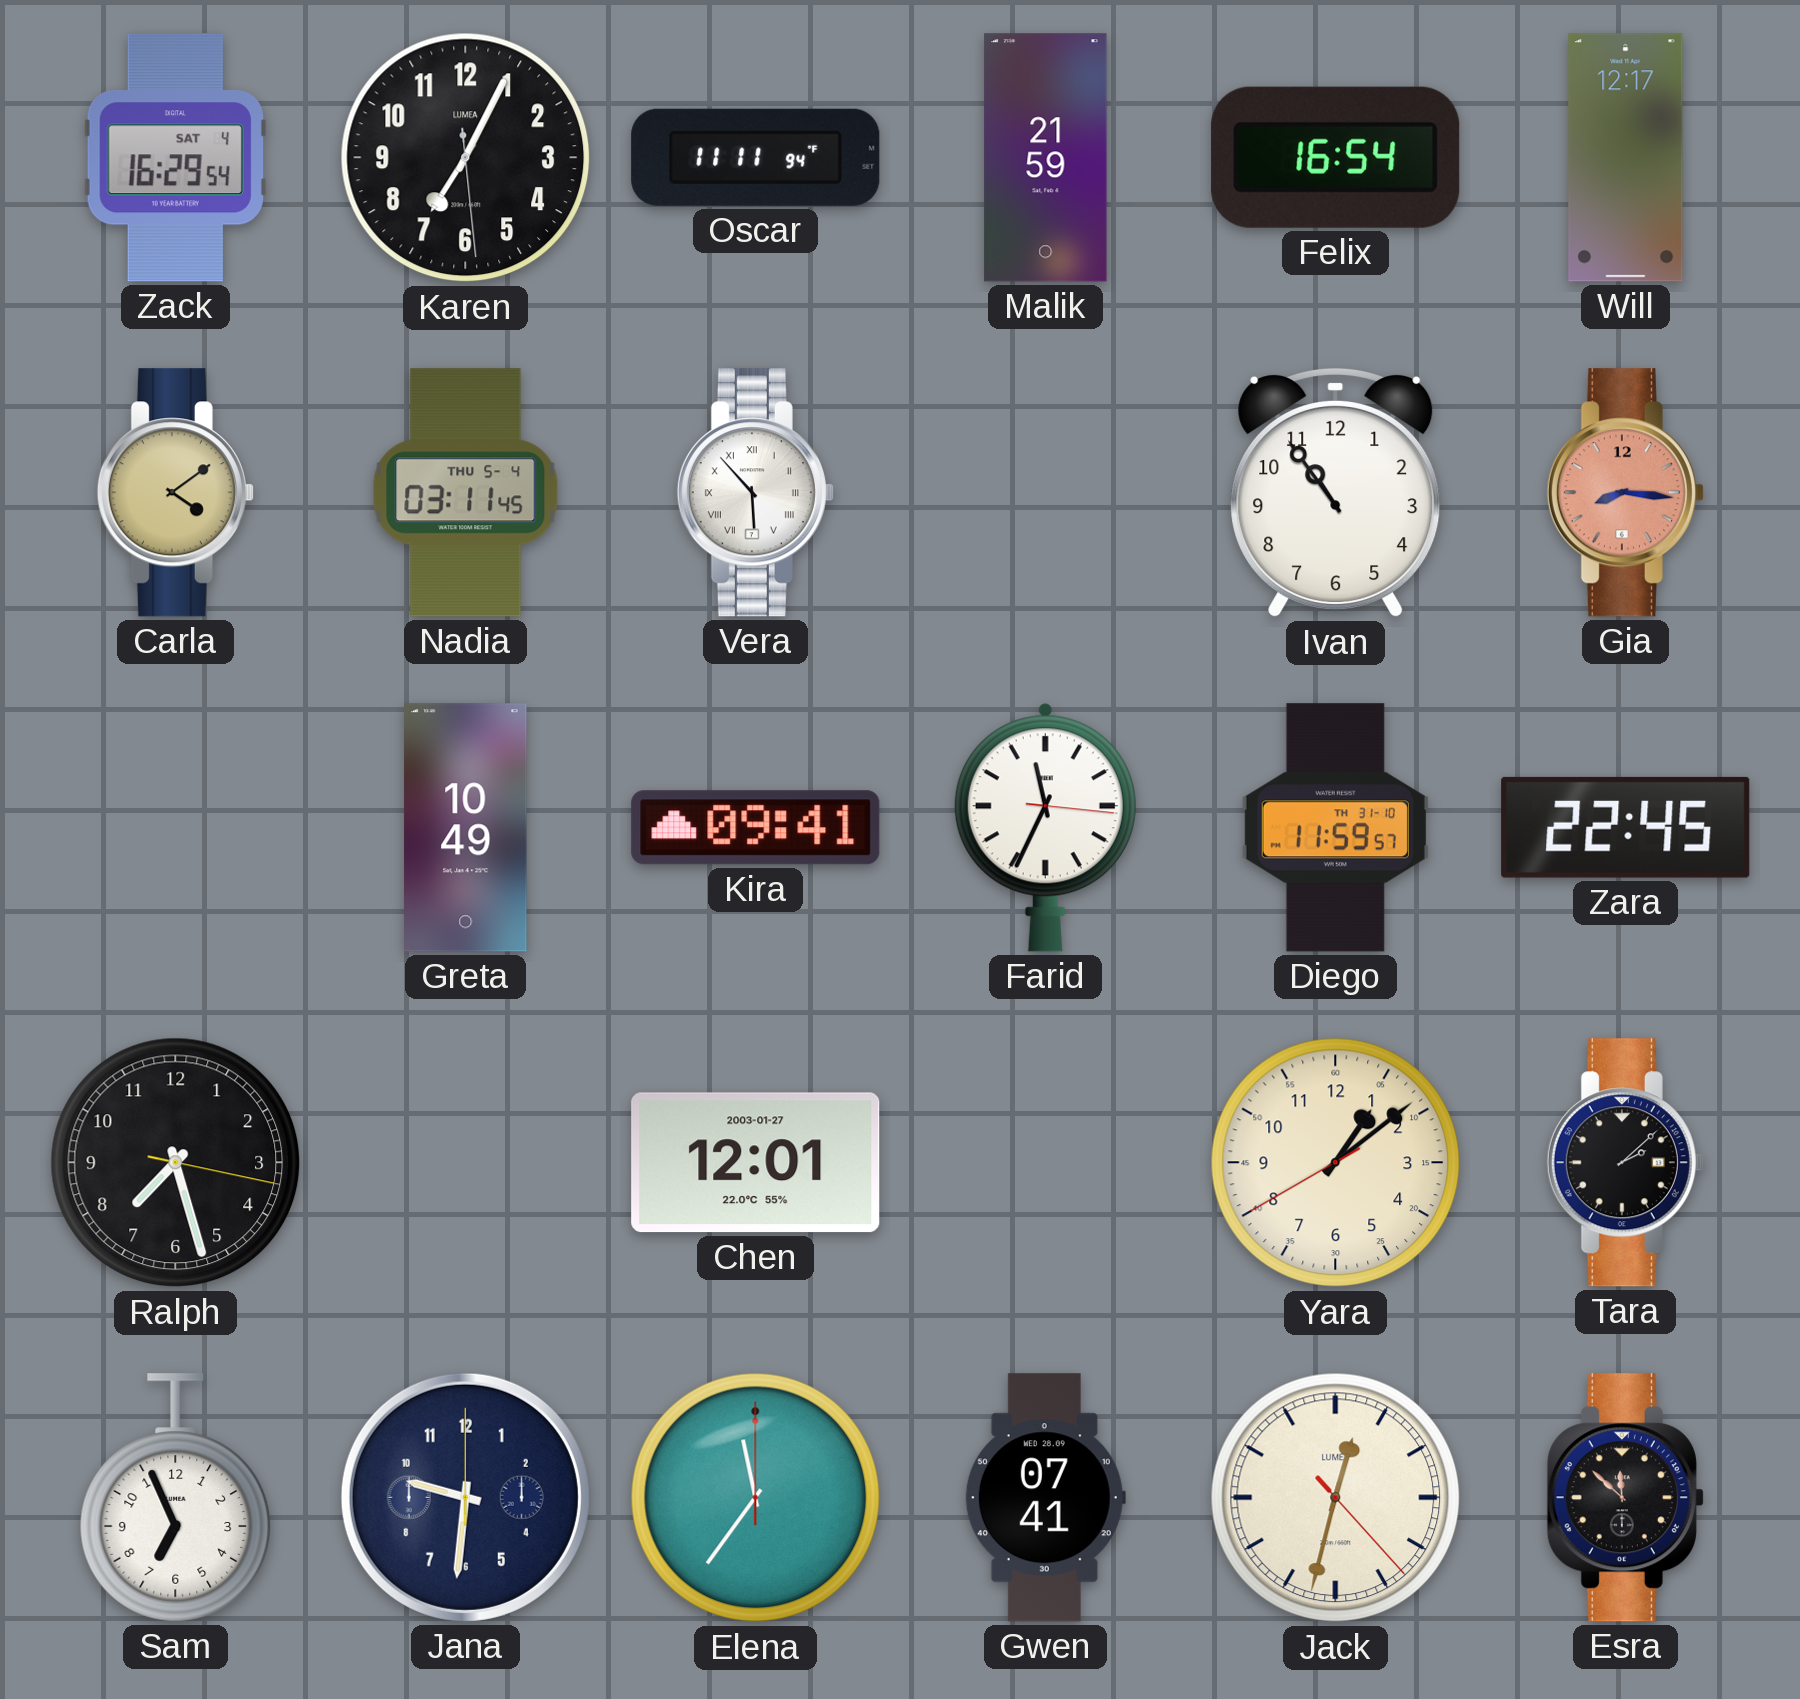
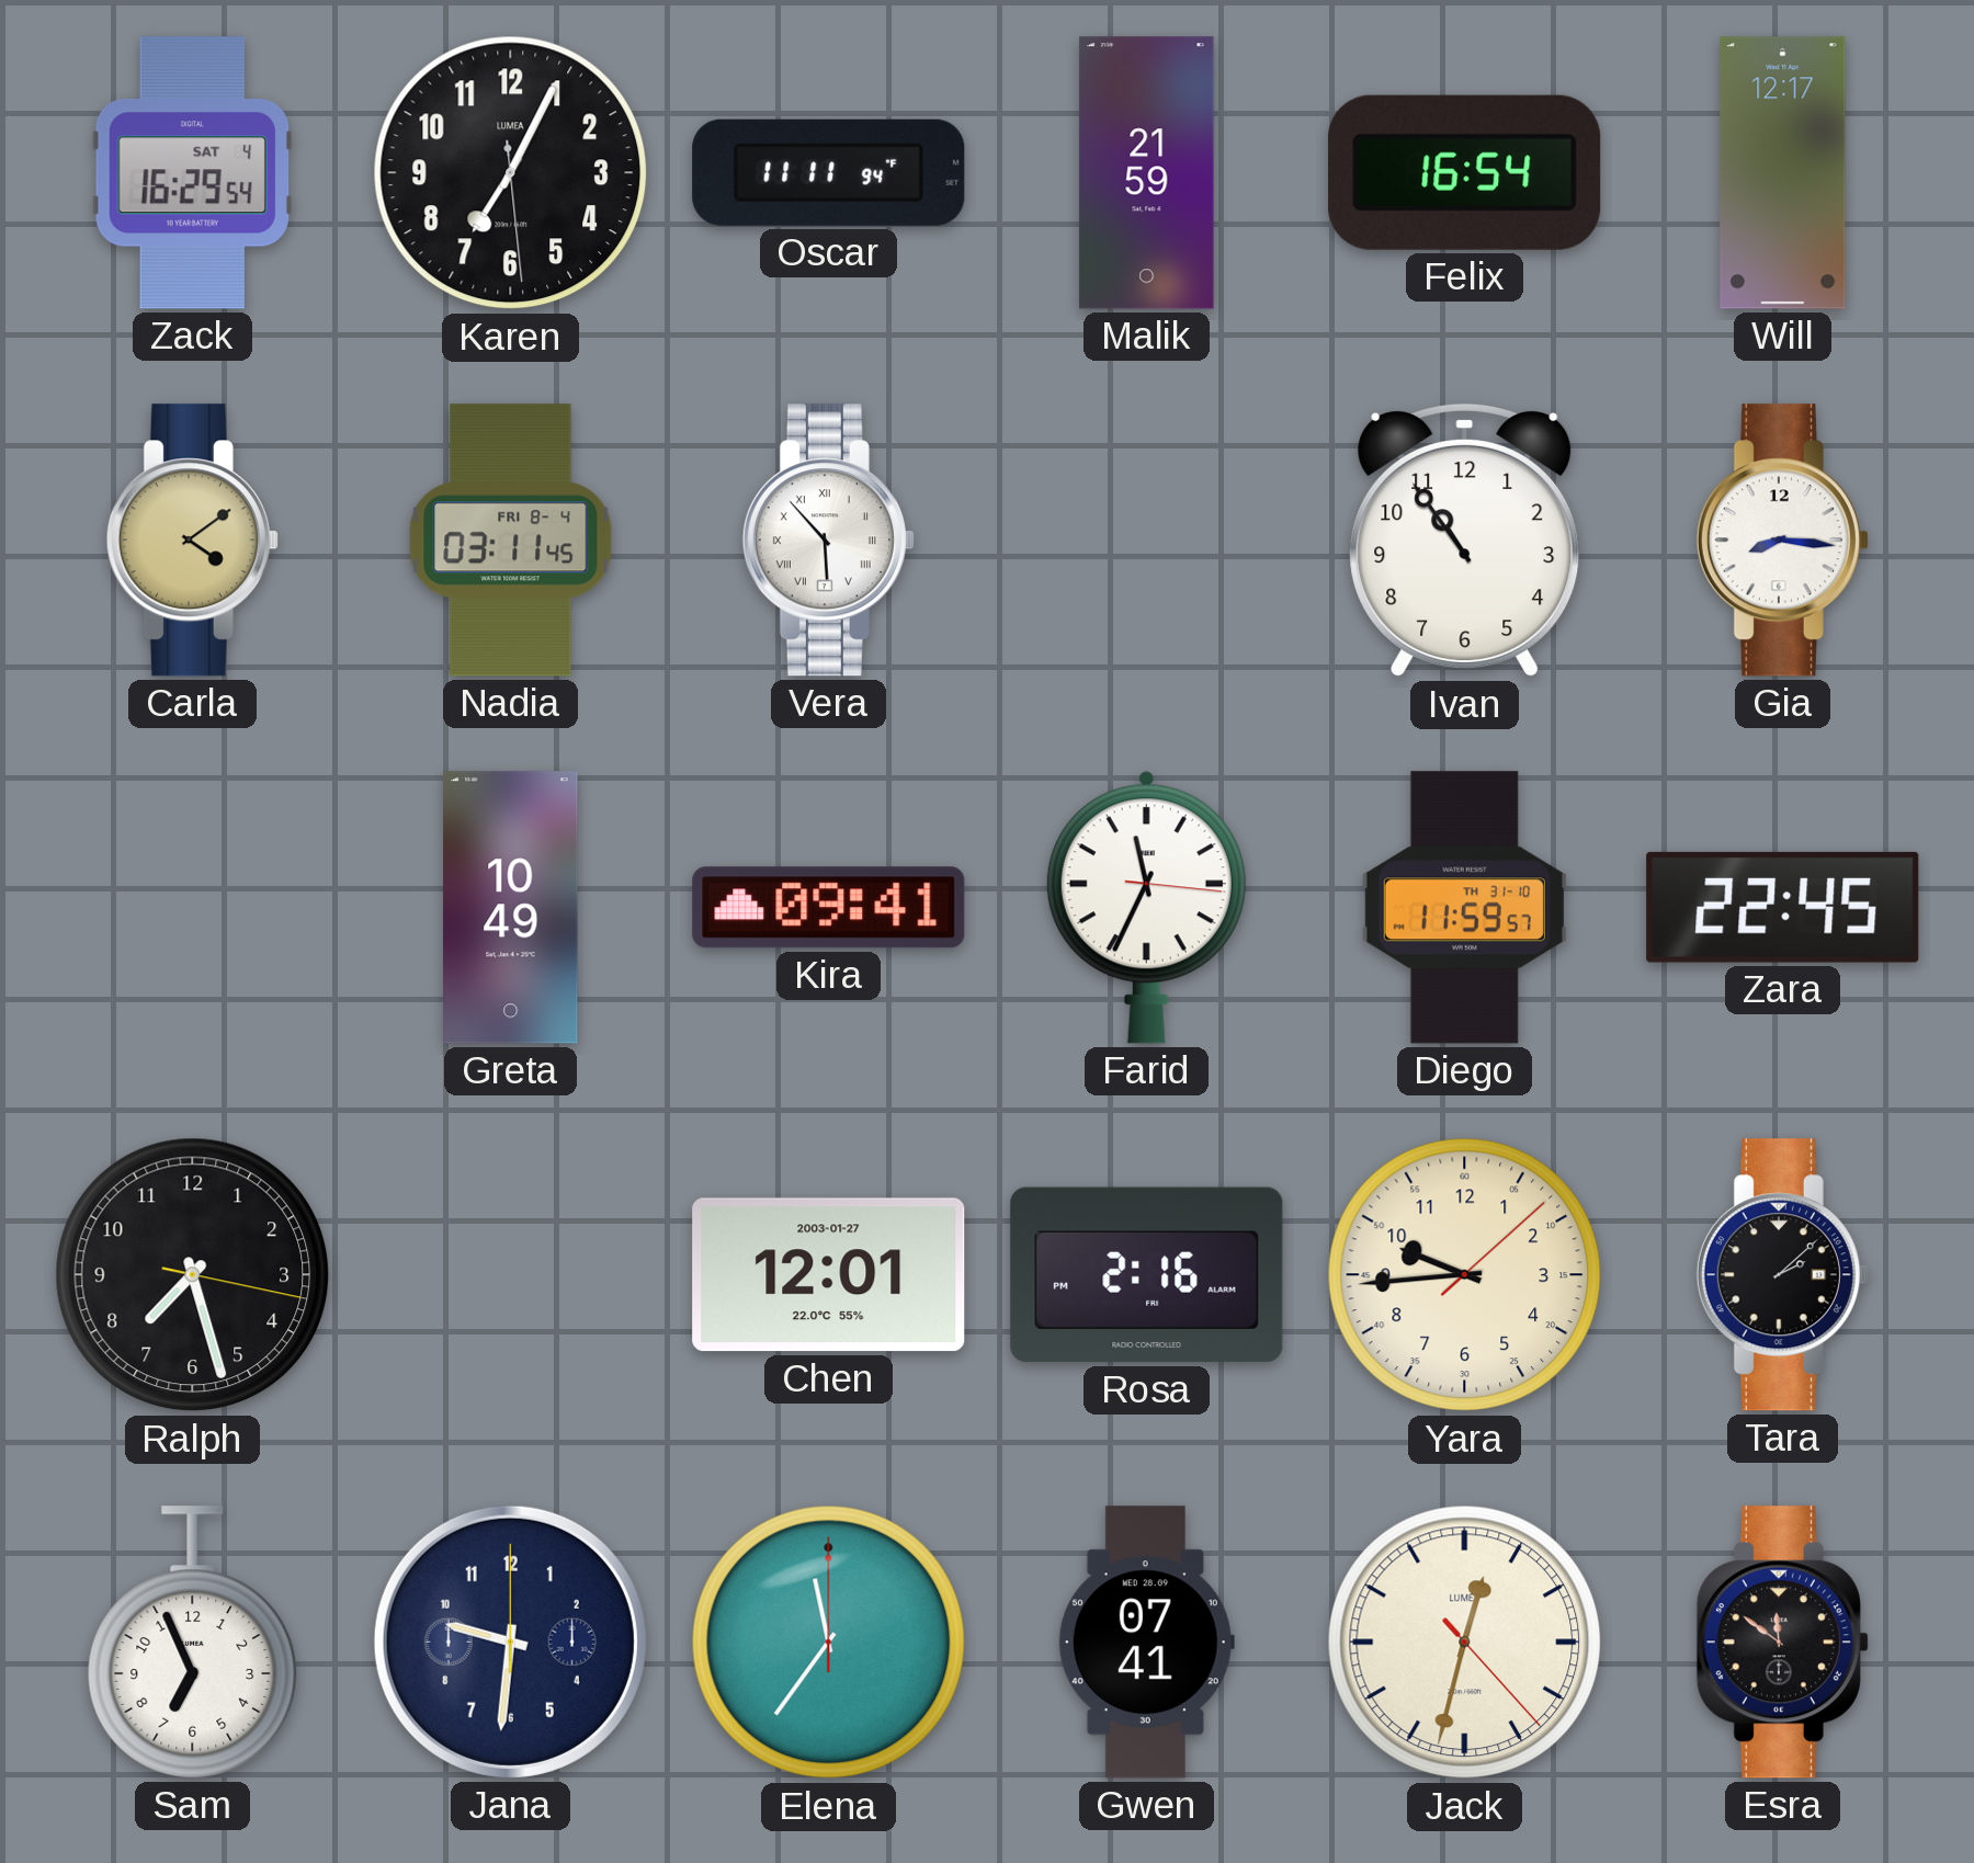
Nadia date: THU 5-4 -> FRI 8-4 (511, 541)
Gia dial: salmon -> white (1782, 541)
Rosa: none -> 2:16 (1147, 1275)
Yara: 1:08 -> 9:44 (1465, 1275)
Esra: 11:52 -> 11:51 (1782, 1643)
